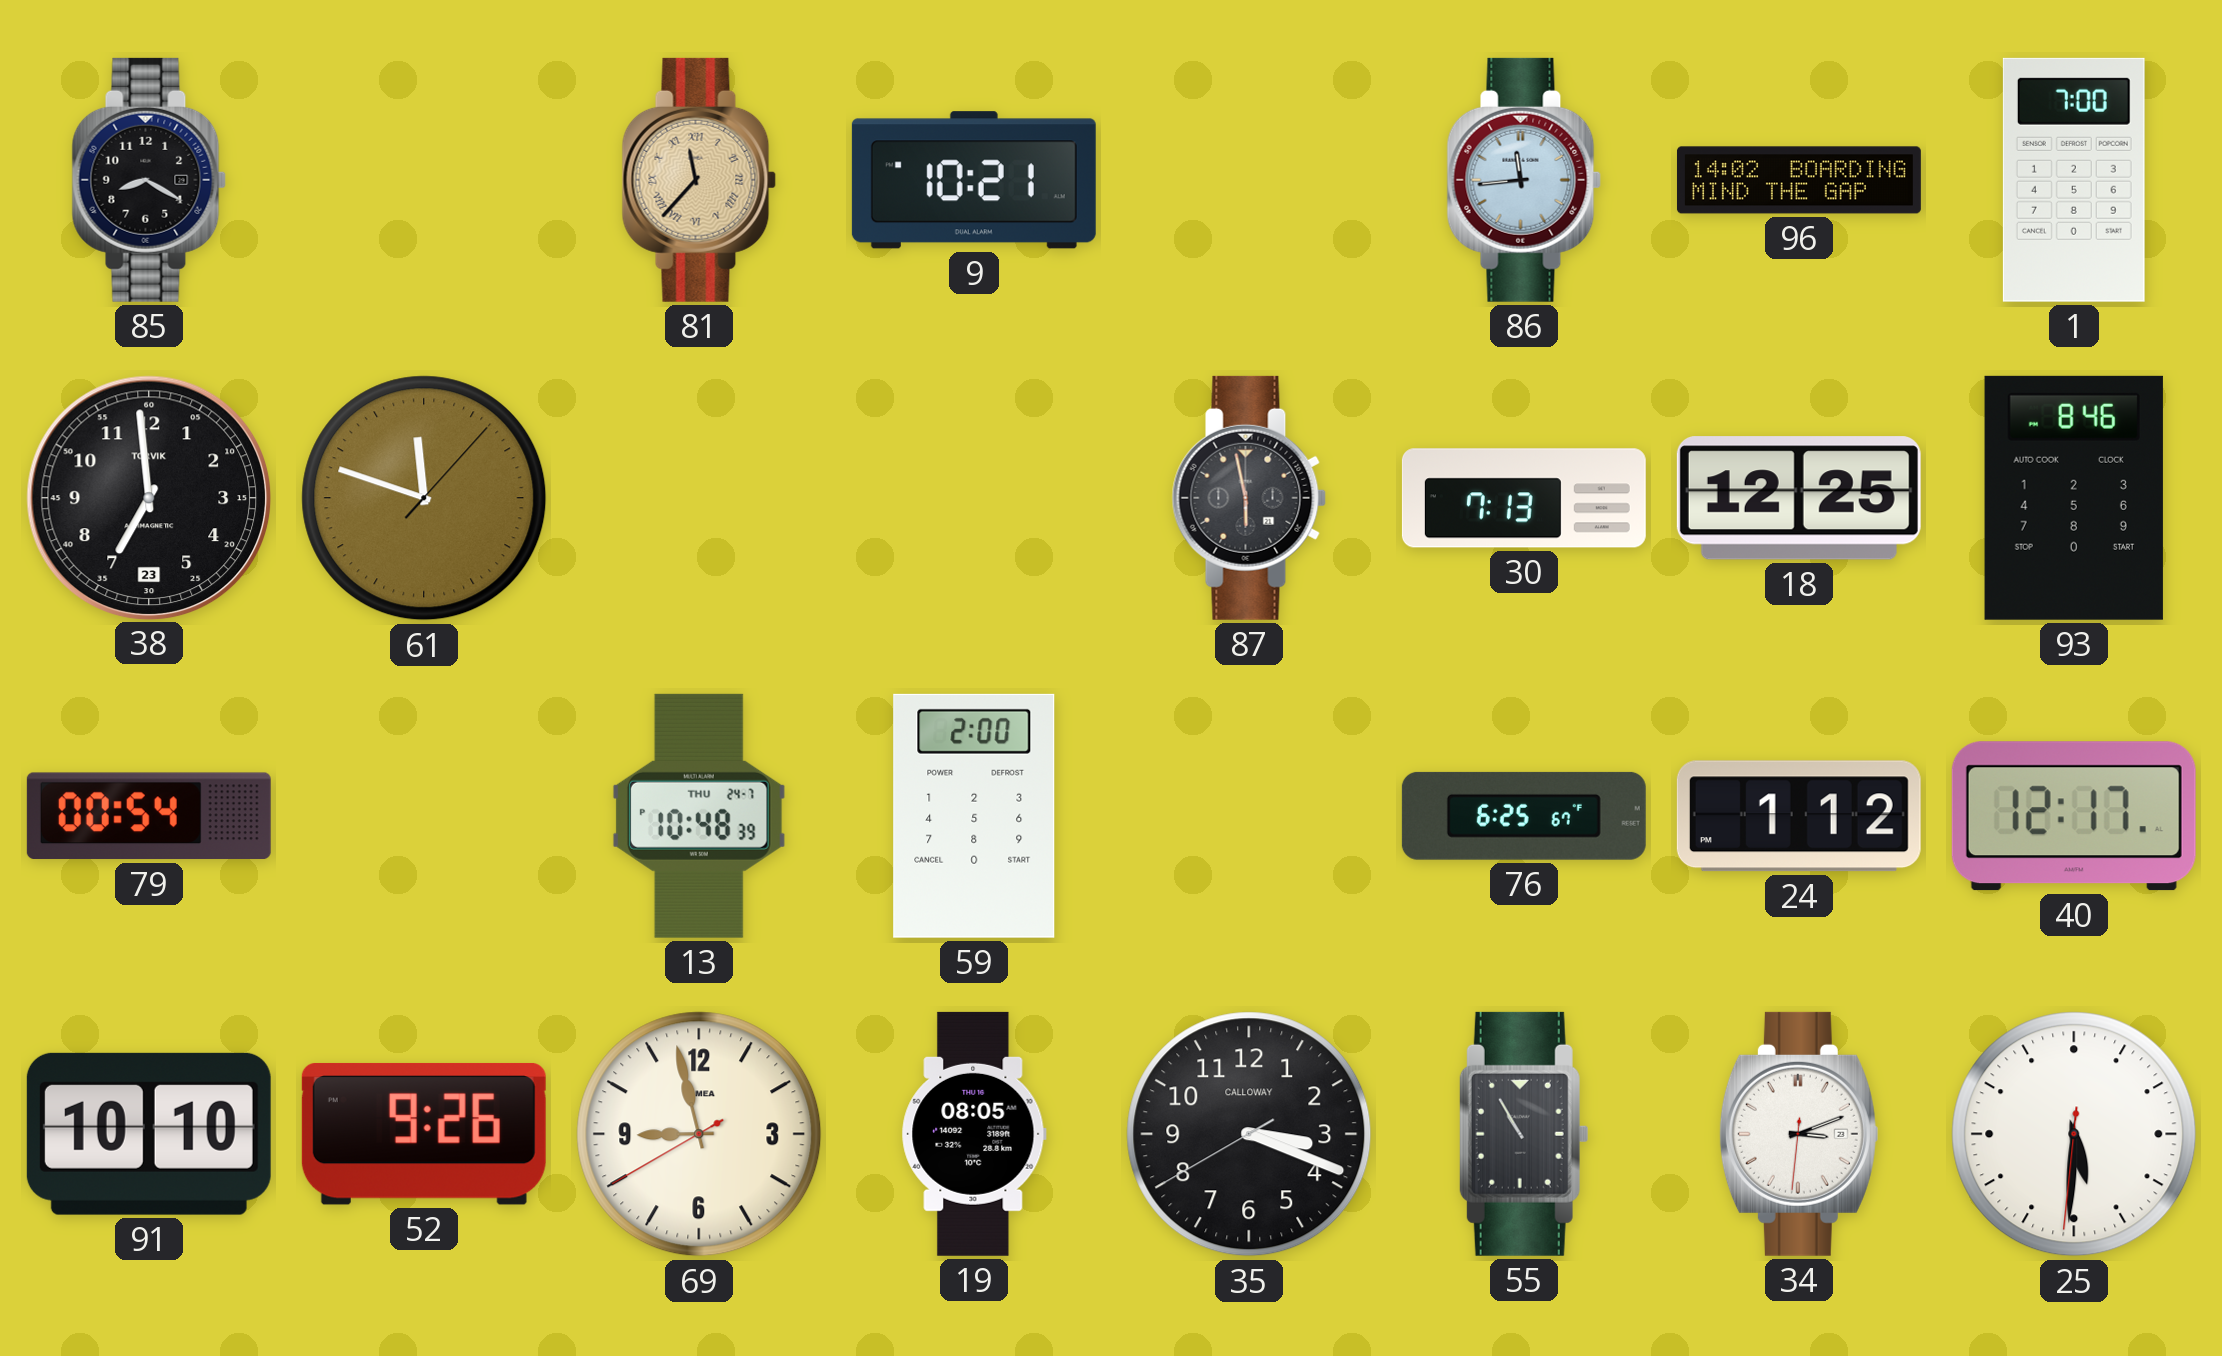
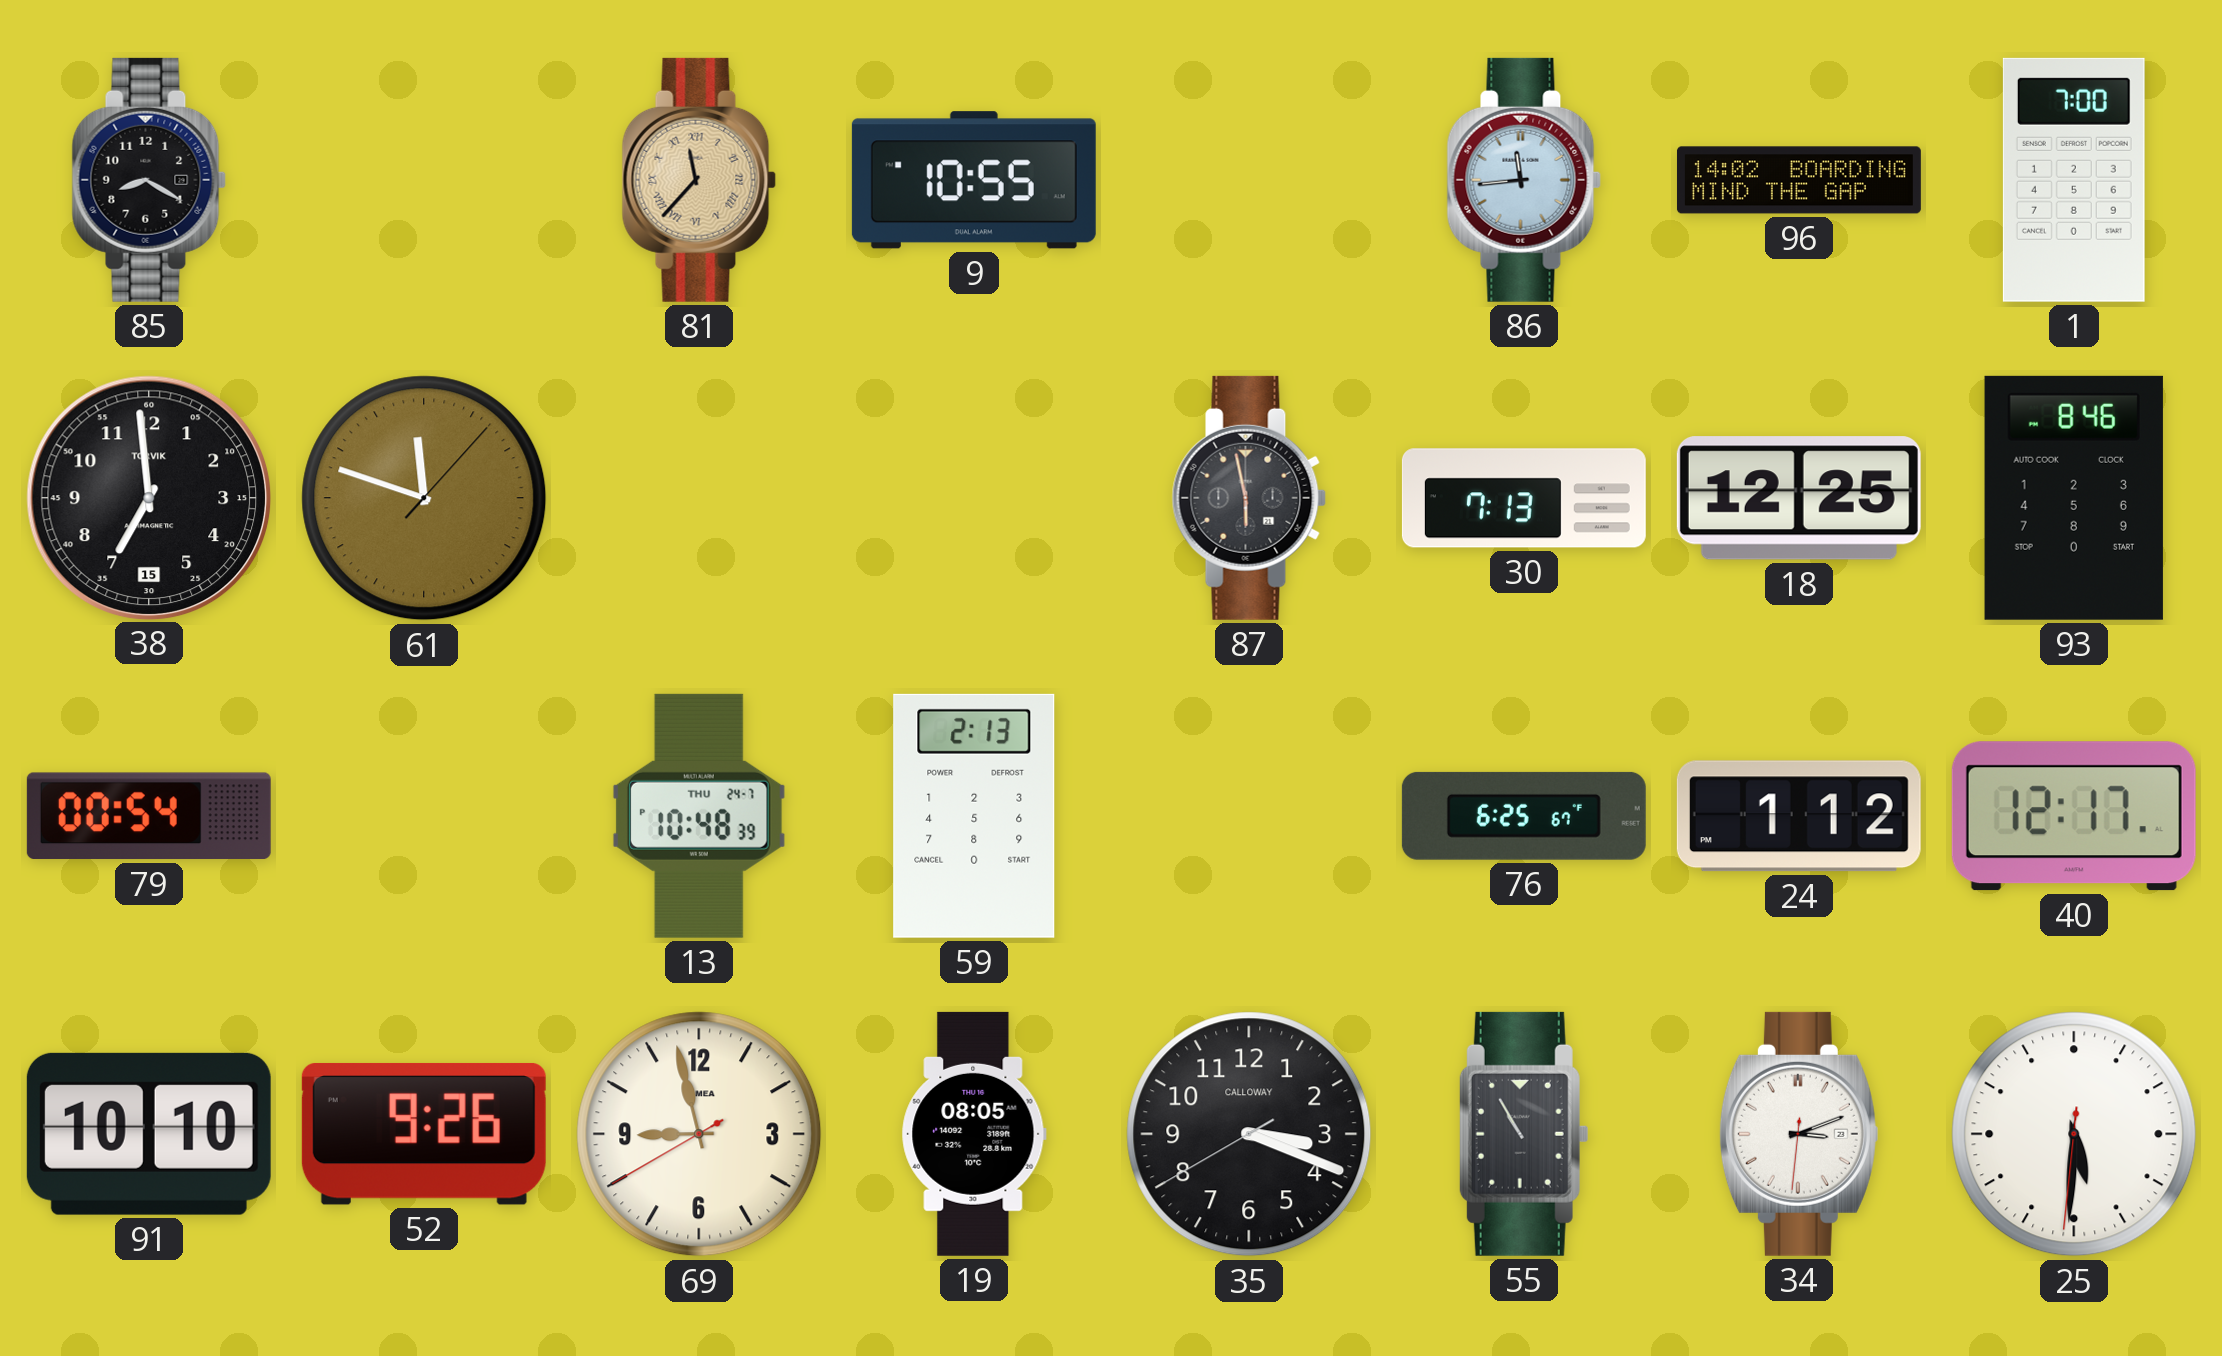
9: 10:21 -> 10:55 (974, 180)
38 date: 23 -> 15 (148, 497)
59: 2:00 -> 2:13 (974, 816)
